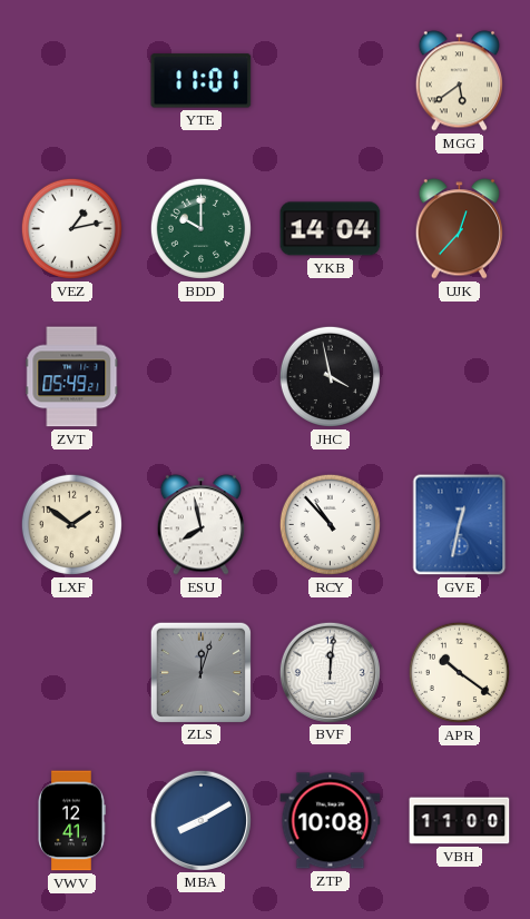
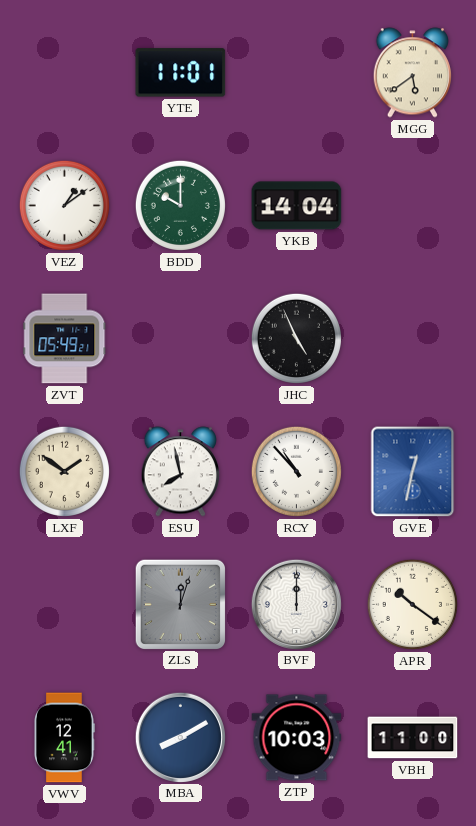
VEZ: 1:13 -> 1:09 (64, 205)
UJK: 12:37 -> none (459, 229)
JHC: 3:58 -> 4:56 (296, 338)
BVF: 12:01 -> 12:00 (296, 604)
ZTP: 10:08 -> 10:03 (297, 738)
